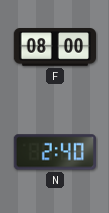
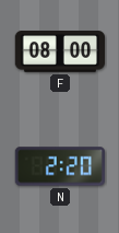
N: 2:40 -> 2:20 (60, 166)
